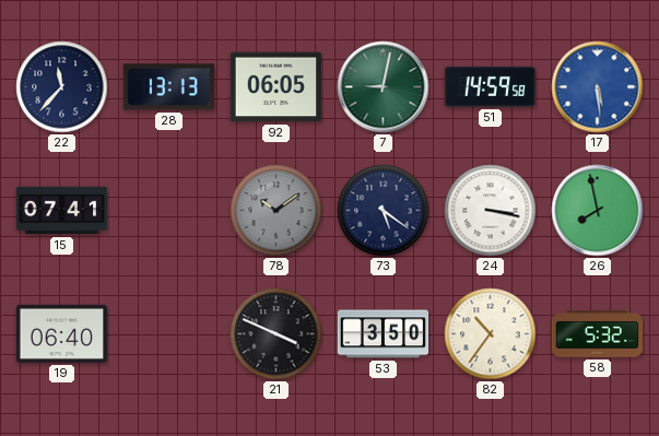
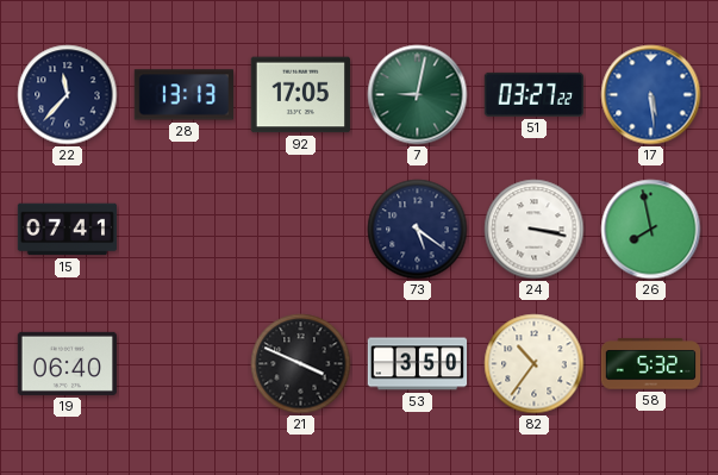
92: 06:05 -> 17:05 (300, 95)
51: 14:59 -> 03:27 (533, 94)
78: 10:09 -> none (276, 211)
